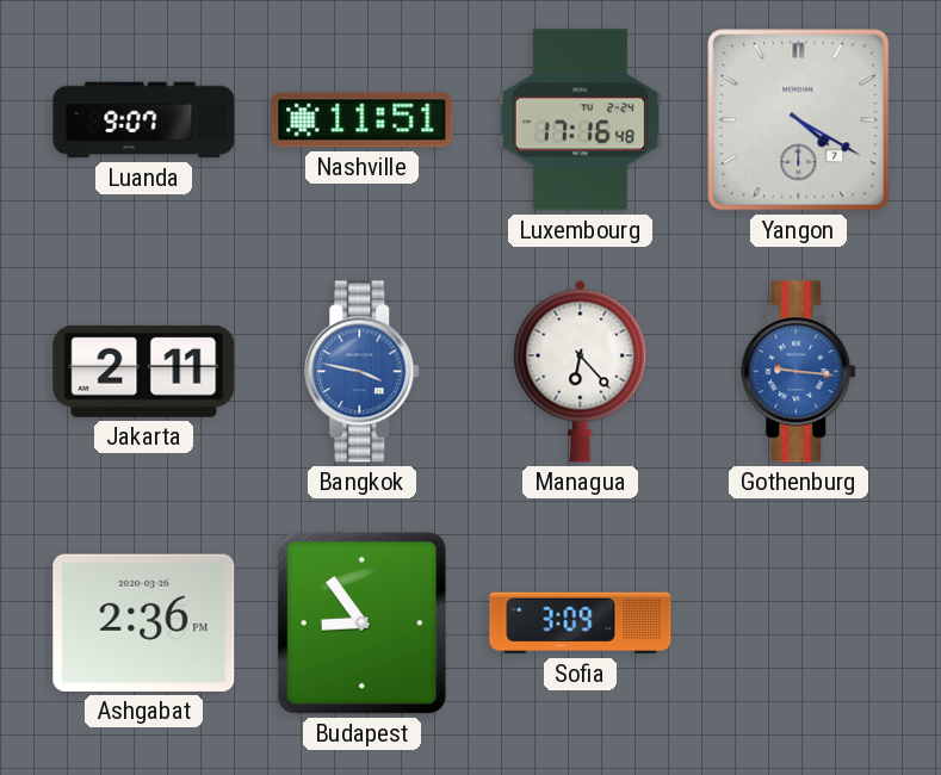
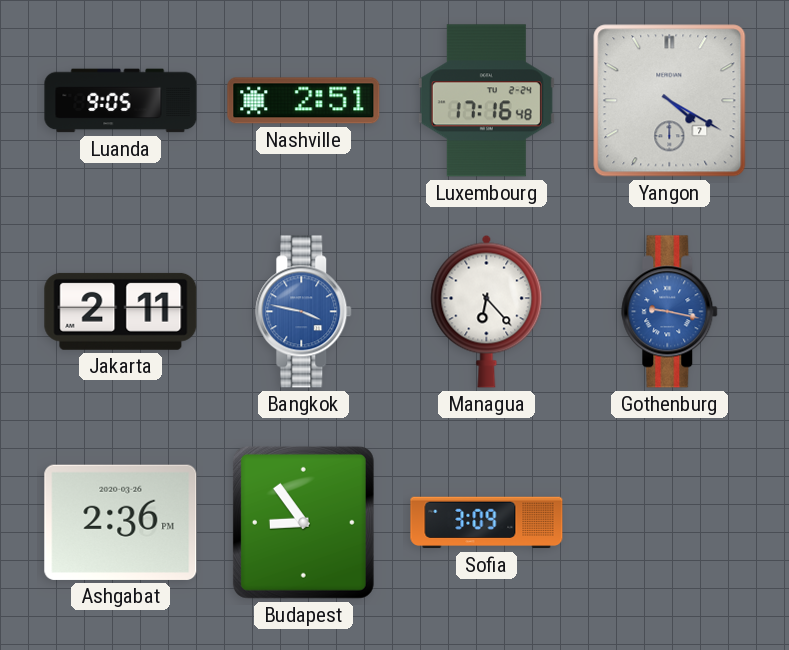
Luanda: 9:07 -> 9:05 (121, 101)
Nashville: 11:51 -> 2:51 (304, 101)
Gothenburg: 9:16 -> 9:17 (670, 312)
